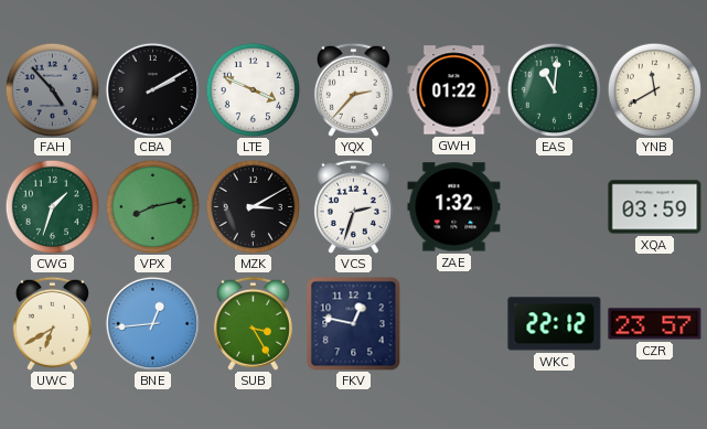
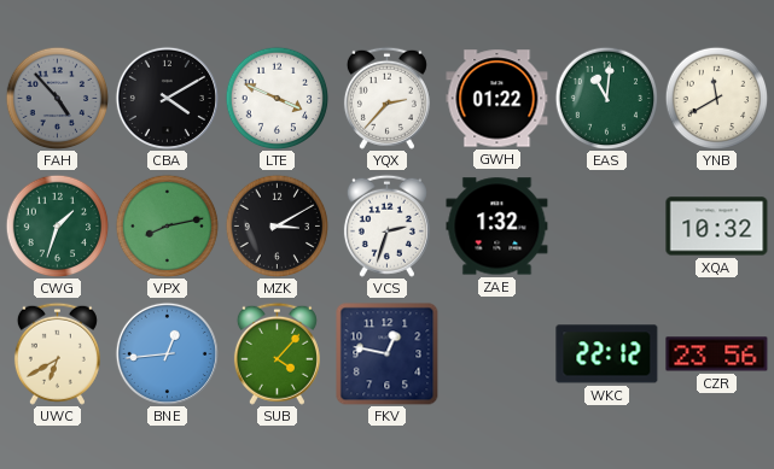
CBA: 2:10 -> 4:10 (167, 98)
XQA: 03:59 -> 10:32 (717, 227)
SUB: 3:25 -> 4:07 (277, 353)
CZR: 23:57 -> 23:56 (717, 354)
